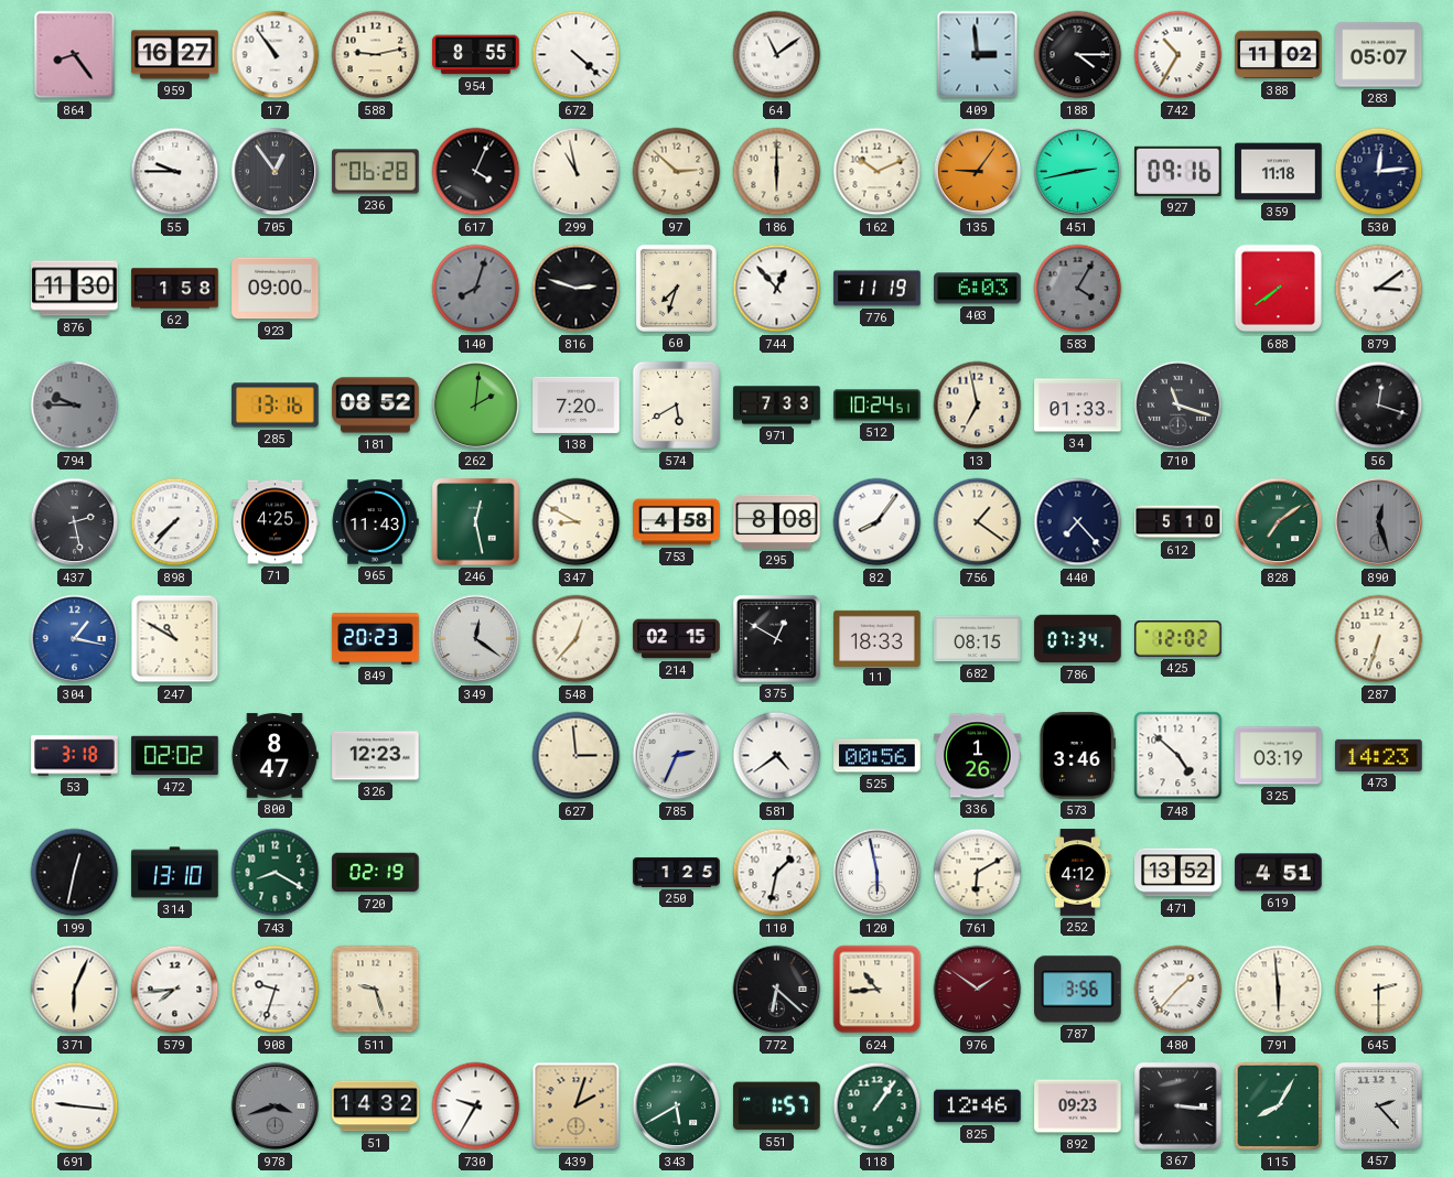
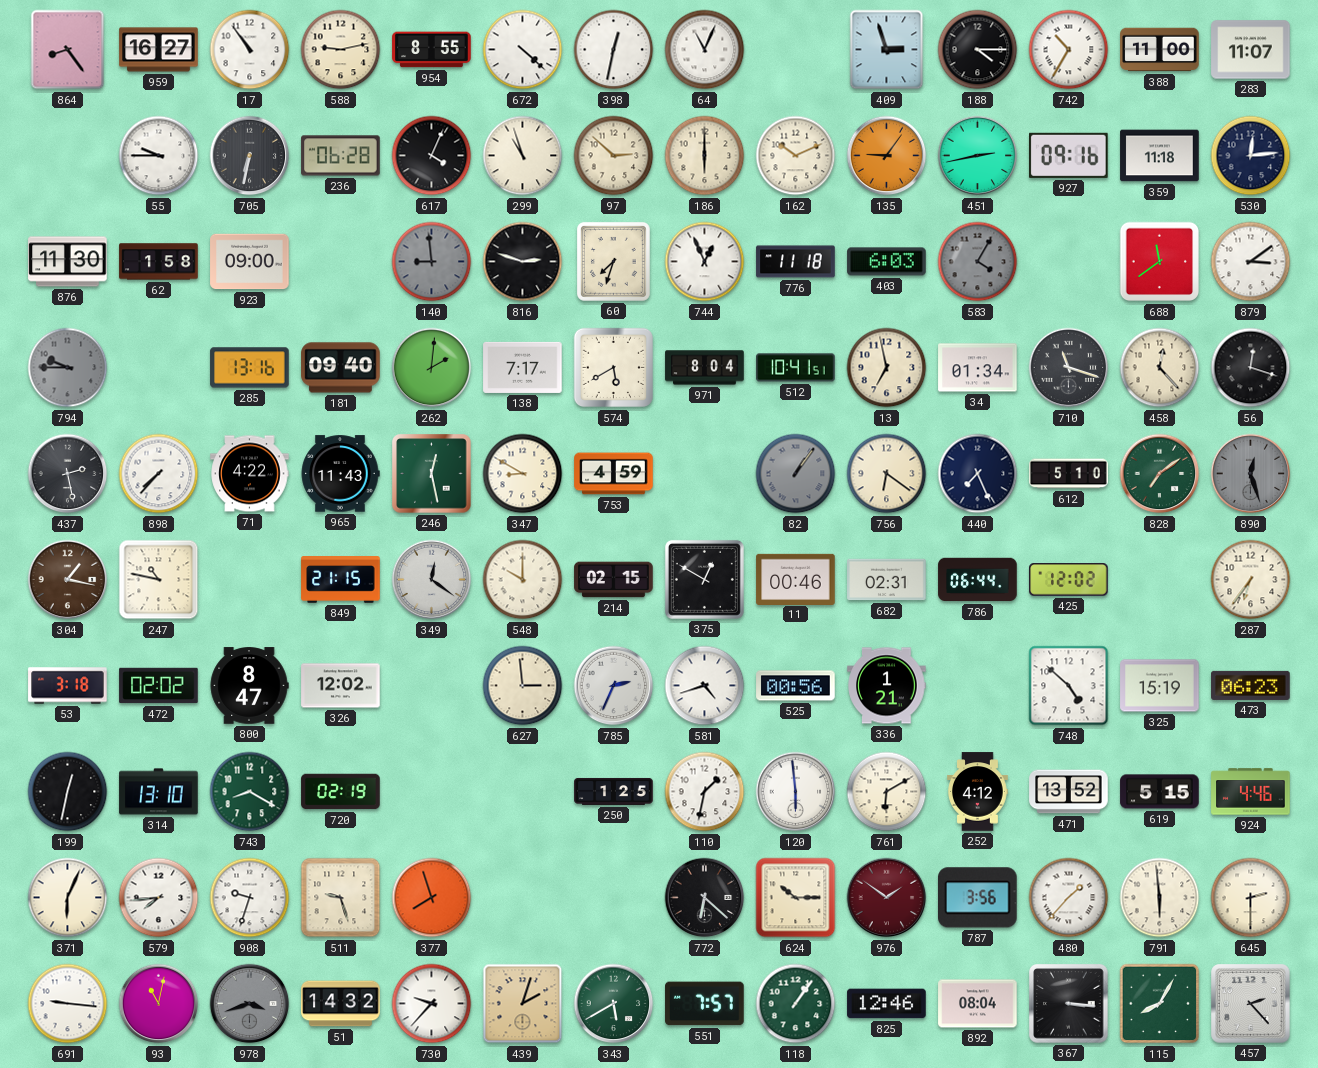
398: none -> 12:32 (614, 50)
64: 11:09 -> 11:04 (705, 50)
409: 2:59 -> 2:57 (887, 50)
388: 11:02 -> 11:00 (1160, 50)
283: 05:07 -> 11:07 (1251, 50)
705: 12:54 -> 6:32 (250, 156)
299: 10:58 -> 10:57 (523, 156)
140: 8:03 -> 8:59 (432, 262)
744: 12:53 -> 12:56 (705, 262)
776: 11:19 -> 11:18 (796, 262)
688: 7:39 -> 11:39 (1160, 262)
181: 08:52 -> 09:40 (341, 368)
138: 7:20 -> 7:17 (523, 367)
971: 7:33 -> 8:04 (705, 368)
512: 10:24 -> 10:41 (796, 368)
34: 01:33 -> 01:34 (978, 368)
458: none -> 12:23 (1160, 368)
71: 4:25 -> 4:22 (250, 474)
753: 4:58 -> 4:59 (614, 474)
295: 8:08 -> none (777, 521)
82: 8:06 -> 1:06 (796, 474)
82 dial: white -> grey (796, 474)
756: 1:21 -> 6:21 (887, 474)
440: 7:23 -> 7:26 (978, 474)
304 dial: blue -> brown (68, 580)
247: 10:50 -> 10:47 (159, 580)
849: 20:23 -> 21:15 (341, 580)
548: 12:37 -> 10:00 (523, 580)
11: 18:33 -> 00:46 (796, 579)
682: 08:15 -> 02:31 (887, 580)
786: 07:34 -> 06:44 (978, 580)
287: 6:33 -> 6:36 (1251, 580)
326: 12:23 -> 12:02 (341, 686)
581: 4:39 -> 4:42 (705, 686)
336: 1:26 -> 1:21 (887, 686)
573: 3:46 -> none (1077, 756)
325: 03:19 -> 15:19 (1160, 686)
473: 14:23 -> 06:23 (1251, 685)
120: 5:58 -> 5:59 (796, 792)
619: 4:51 -> 5:15 (1160, 792)
924: none -> 4:46 (1251, 792)
377: none -> 7:57 (432, 898)
624: 10:44 -> 10:15 (796, 898)
93: none -> 11:02 (159, 1004)
730: 9:35 -> 9:37 (432, 1004)
551: 1:57 -> 7:57 (705, 1004)
892: 09:23 -> 08:04 (978, 1004)
